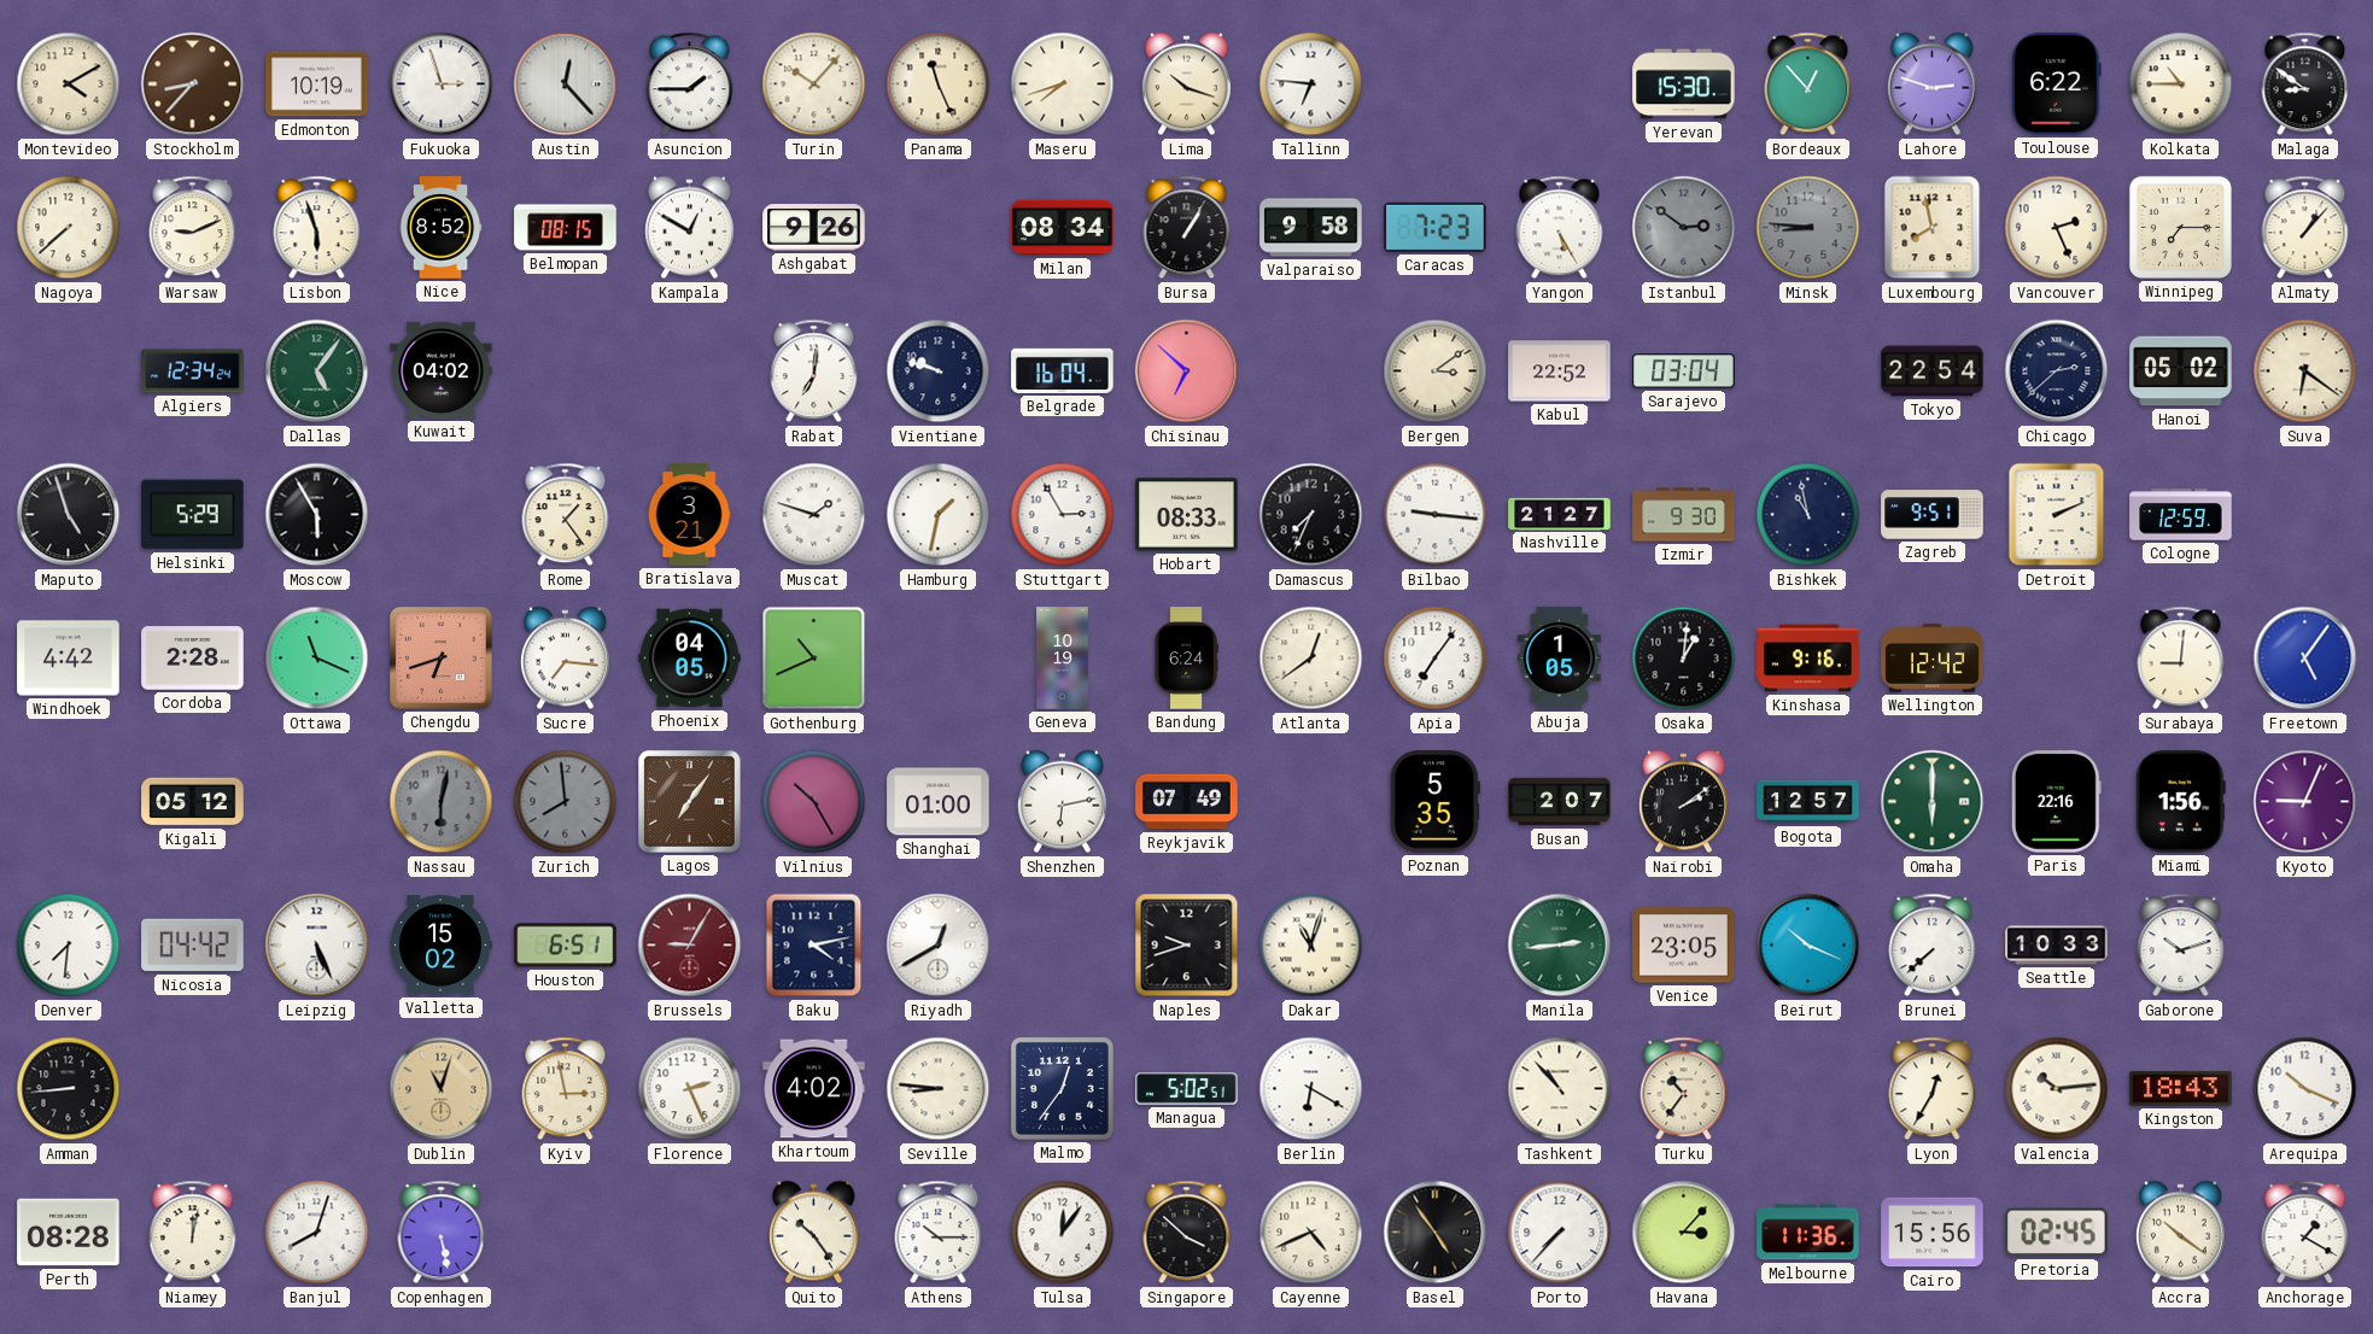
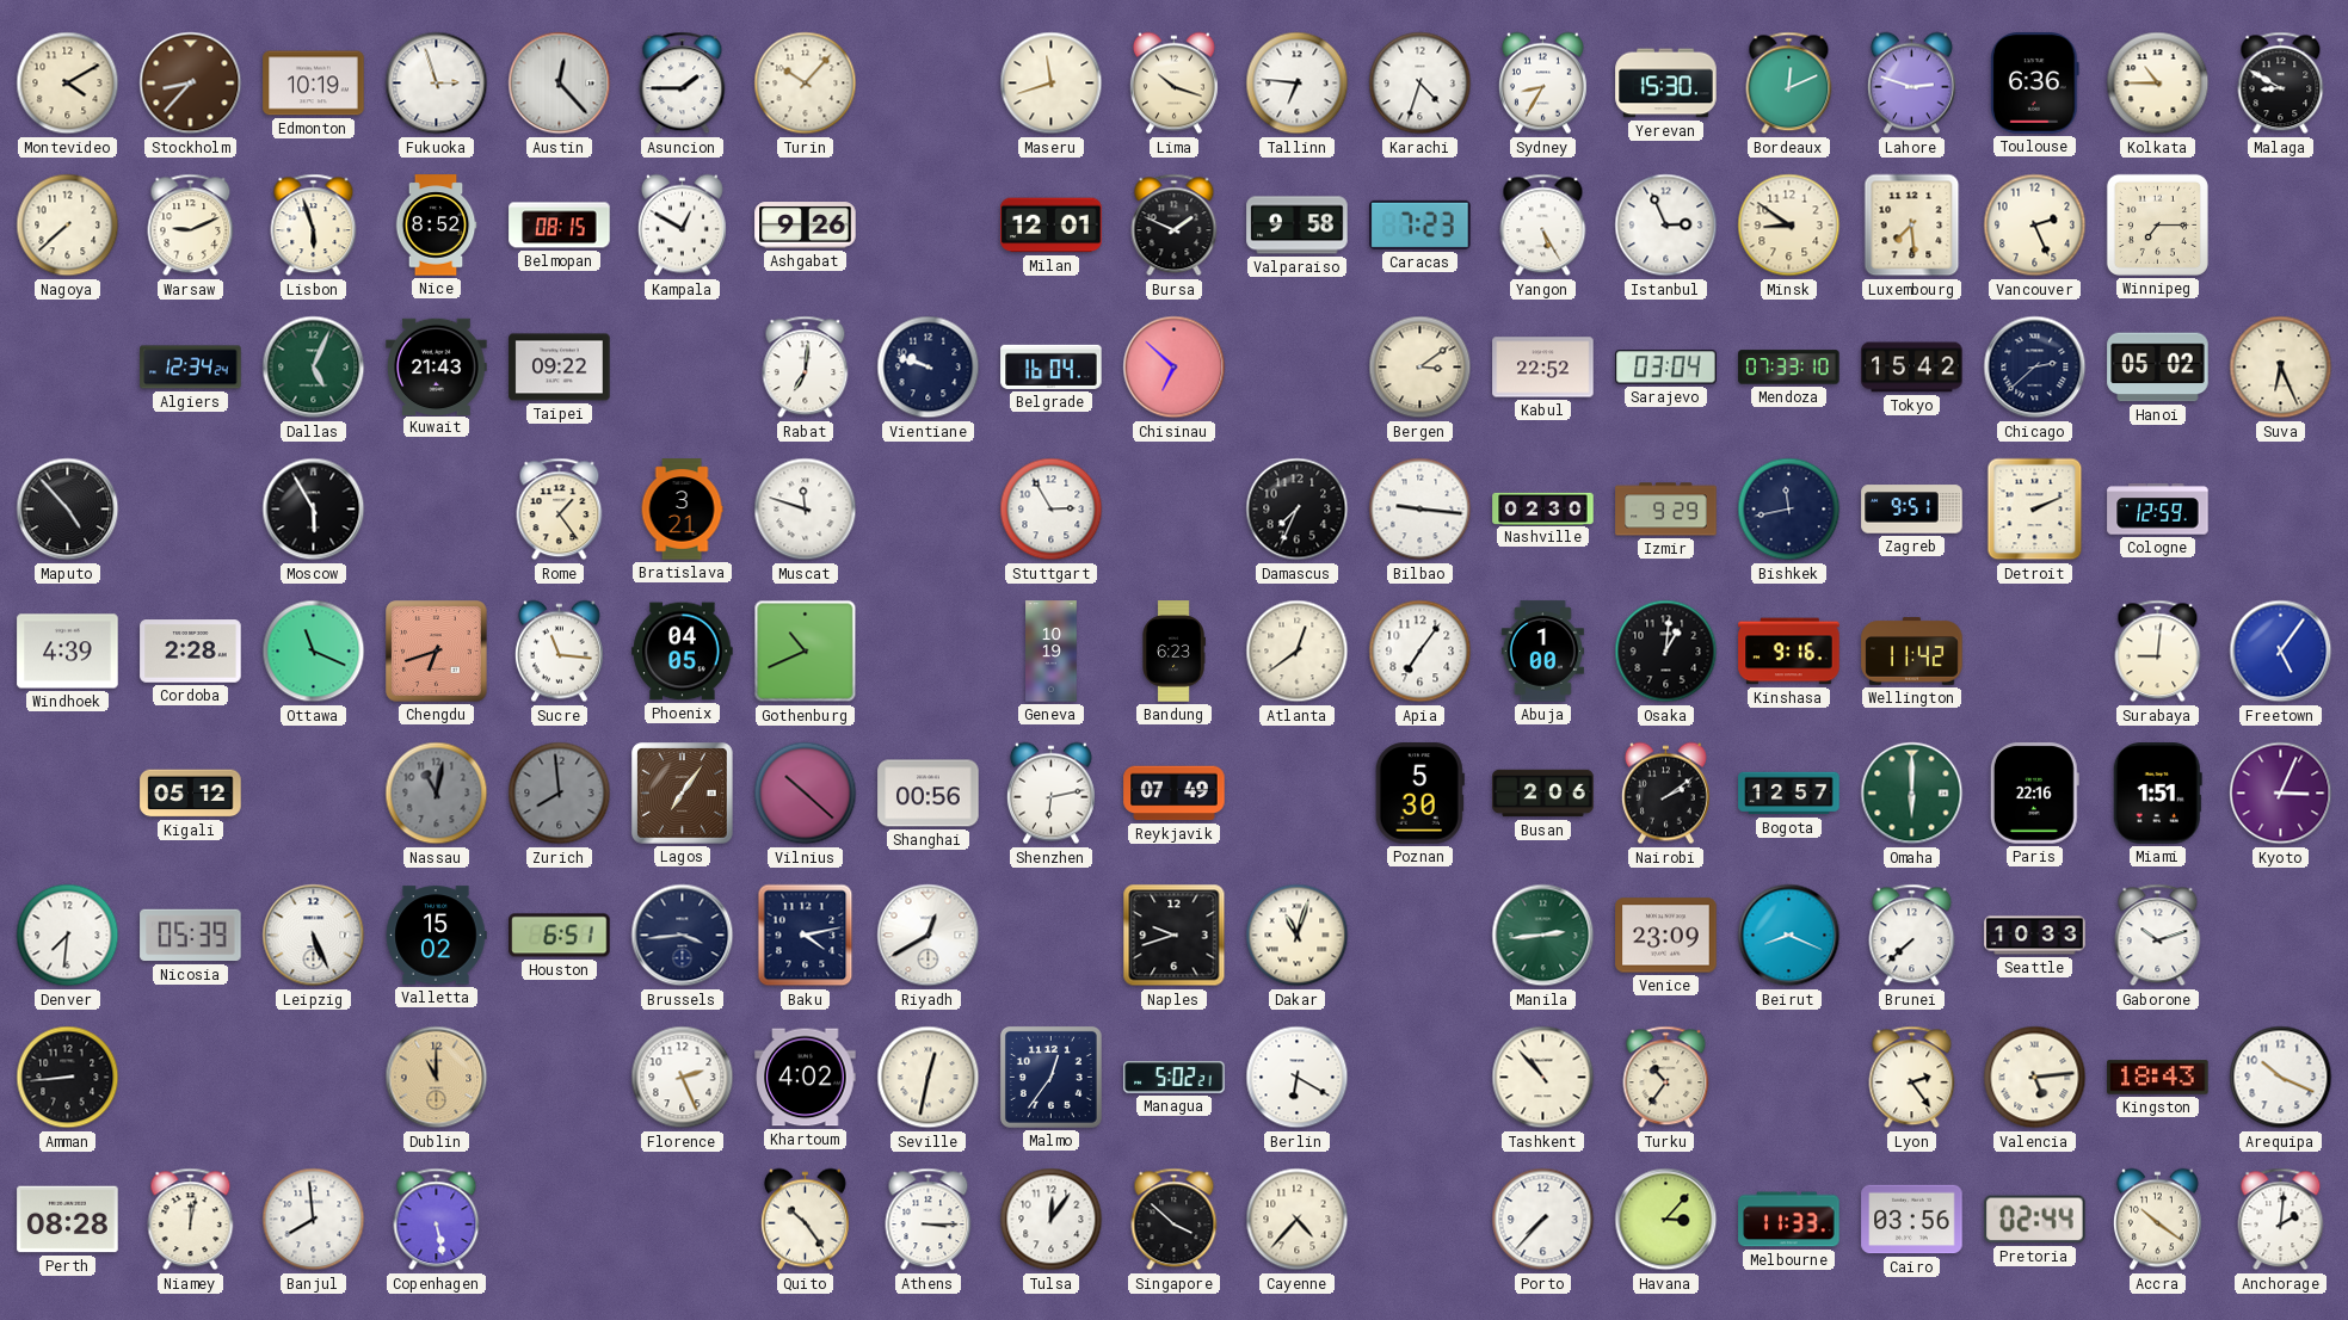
Panama: 11:26 -> none (939, 84)
Maseru: 7:42 -> 11:42 (1052, 84)
Karachi: none -> 4:33 (1420, 84)
Sydney: none -> 8:35 (1542, 84)
Bordeaux: 12:53 -> 12:11 (1789, 84)
Toulouse: 6:22 -> 6:36 (2035, 84)
Malaga: 8:51 -> 8:50 (2281, 84)
Milan: 08:34 -> 12:01 (1052, 226)
Bursa: 1:05 -> 1:49 (1175, 226)
Istanbul: 2:51 -> 2:56 (1666, 226)
Istanbul dial: grey -> white (1666, 226)
Minsk: 8:46 -> 8:51 (1789, 226)
Minsk dial: grey -> cream (1789, 226)
Luxembourg: 7:58 -> 7:29 (1912, 226)
Almaty: 1:07 -> none (2305, 228)
Dallas: 5:06 -> 5:04 (314, 368)
Kuwait: 04:02 -> 21:43 (437, 366)
Taipei: none -> 09:22 (560, 368)
Mendoza: none -> 07:33 (1789, 368)
Tokyo: 22:54 -> 15:42 (1912, 368)
Suva: 6:21 -> 6:26 (2281, 368)
Maputo: 4:57 -> 4:53 (68, 510)
Helsinki: 5:29 -> none (193, 515)
Muscat: 1:48 -> 11:48 (806, 510)
Hamburg: 1:32 -> none (939, 515)
Hobart: 08:33 -> none (1187, 515)
Nashville: 21:27 -> 02:30 (1543, 508)
Izmir: 9:30 -> 9:29 (1666, 510)
Bishkek: 10:58 -> 11:43 (1789, 510)
Windhoek: 4:42 -> 4:39 (68, 652)
Sucre: 7:16 -> 11:16 (559, 652)
Bandung: 6:24 -> 6:23 (1173, 652)
Abuja: 1:05 -> 1:00 (1542, 652)
Wellington: 12:42 -> 11:42 (1912, 652)
Nassau: 6:02 -> 11:02 (437, 794)
Vilnius: 10:25 -> 10:22 (806, 794)
Shanghai: 01:00 -> 00:56 (929, 794)
Poznan: 5:35 -> 5:30 (1419, 794)
Busan: 2:07 -> 2:06 (1543, 794)
Miami: 1:56 -> 1:51 (2157, 794)
Kyoto: 9:04 -> 3:04 (2281, 794)
Nicosia: 04:42 -> 05:39 (191, 936)
Brussels: 9:05 -> 3:44 (683, 936)
Brussels dial: burgundy -> navy (683, 936)
Venice: 23:05 -> 23:09 (1666, 936)
Beirut: 10:19 -> 8:19 (1789, 936)
Dublin: 11:03 -> 11:00 (437, 1078)
Kyiv: 2:58 -> none (566, 1089)
Seville: 8:46 -> 12:32 (929, 1078)
Managua: 5:02:51 -> 5:02:21 (1175, 1078)
Lyon: 12:35 -> 2:24 (1912, 1078)
Valencia: 10:14 -> 5:14 (2035, 1078)
Banjul: 8:03 -> 7:59 (314, 1220)
Athens: 10:15 -> 3:15 (929, 1220)
Cayenne: 4:41 -> 4:37 (1298, 1220)
Basel: 4:54 -> none (1436, 1233)
Melbourne: 11:36 -> 11:33 (1789, 1220)
Cairo: 15:56 -> 03:56 (1912, 1220)
Pretoria: 02:45 -> 02:44 (2035, 1220)
Anchorage: 1:20 -> 2:01 (2281, 1220)
